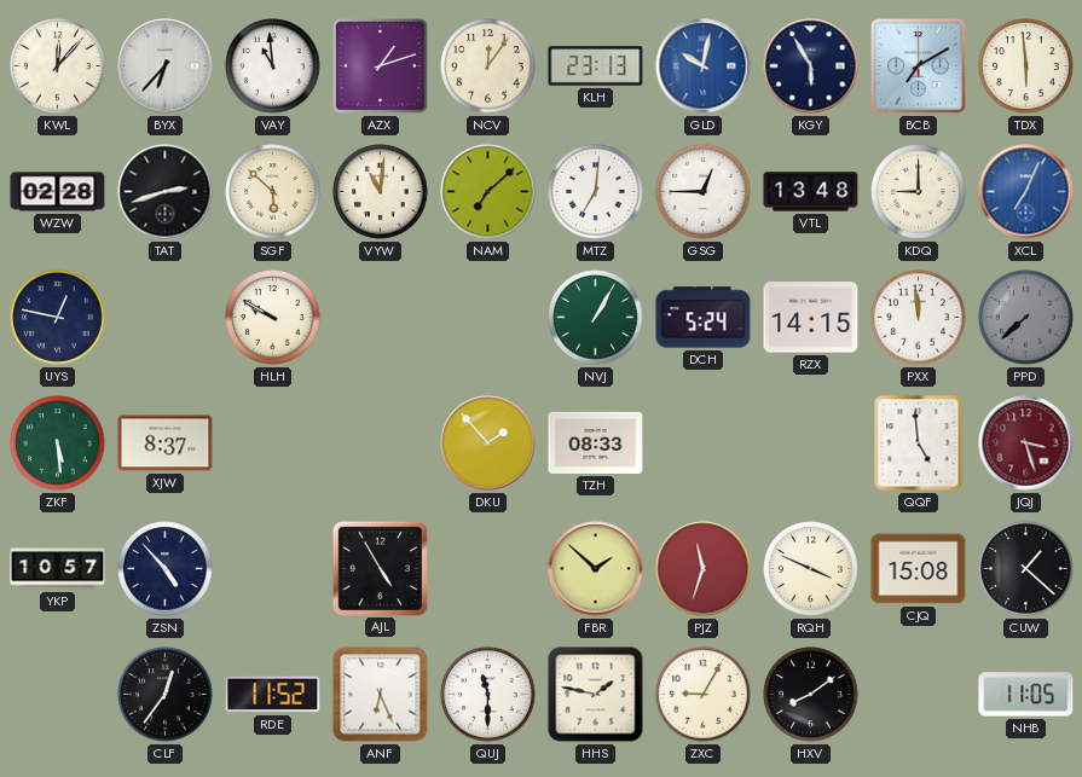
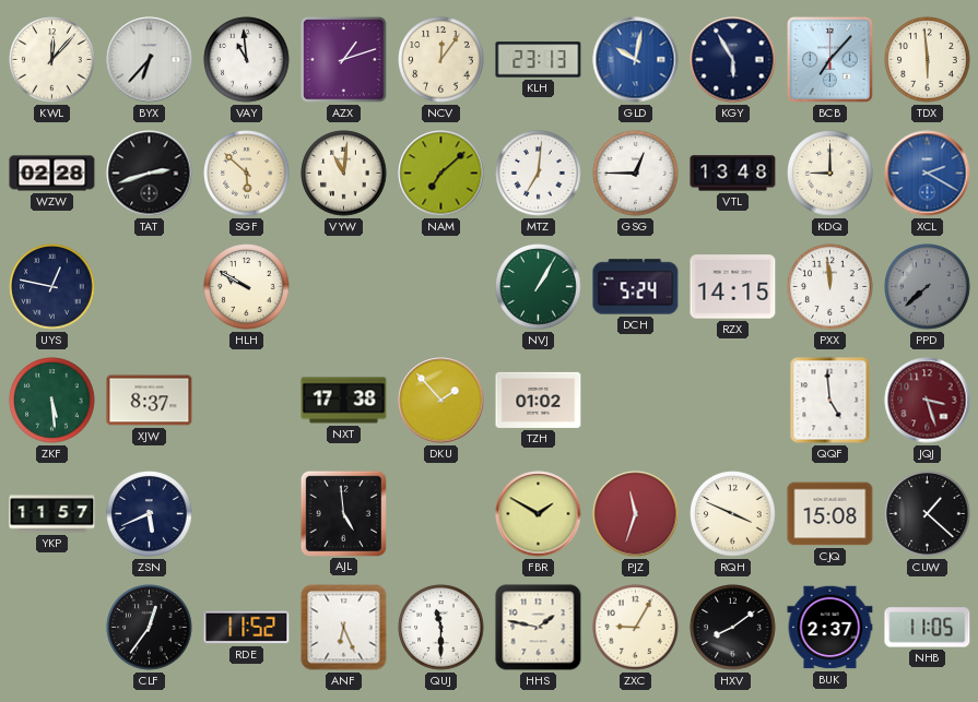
BCB: 7:10 -> 7:07 (830, 60)
XCL: 7:04 -> 2:20 (928, 174)
NXT: none -> 17:38 (344, 401)
TZH: 08:33 -> 01:02 (539, 400)
YKP: 10:57 -> 11:57 (52, 514)
ZSN: 4:53 -> 5:41 (150, 514)
AJL: 4:55 -> 4:59 (343, 513)
FBR: 1:52 -> 1:50 (539, 514)
BUK: none -> 2:37 (830, 628)
